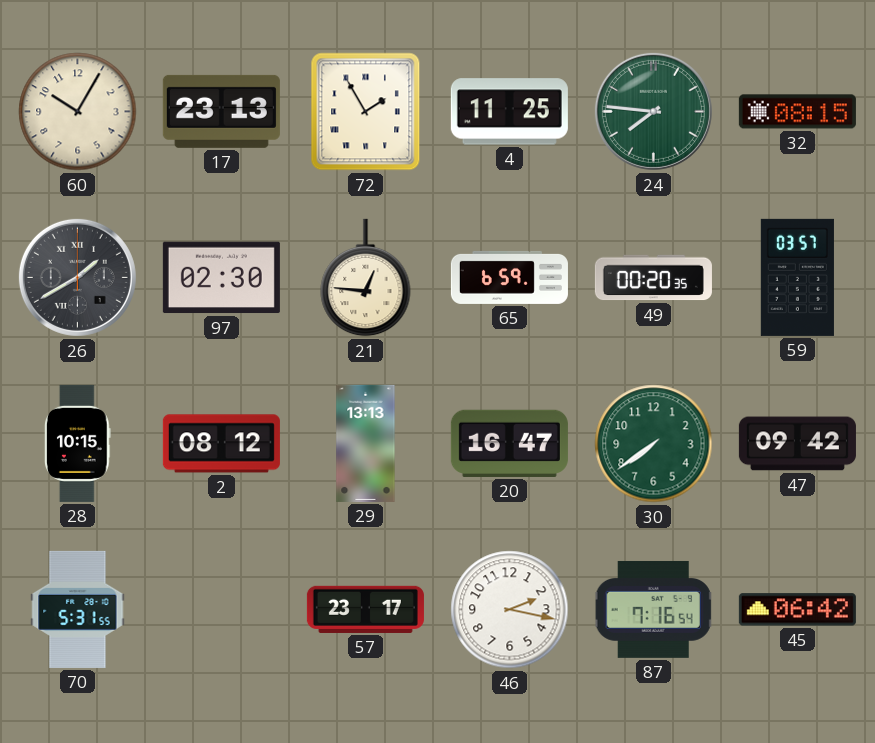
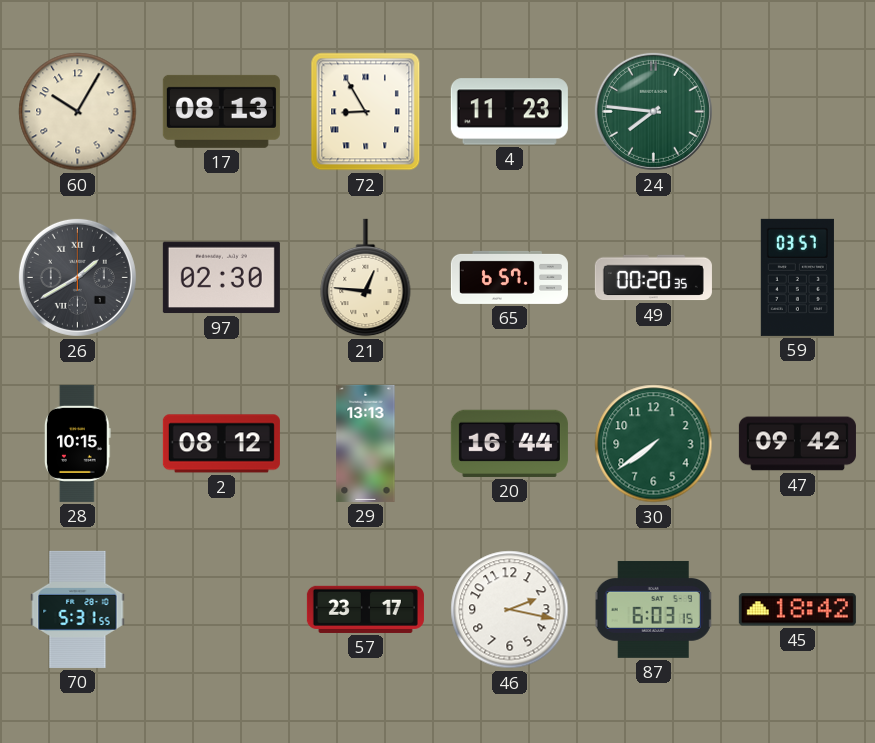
17: 23:13 -> 08:13 (221, 111)
72: 1:55 -> 8:55 (366, 112)
4: 11:25 -> 11:23 (509, 112)
32: 08:15 -> none (797, 112)
65: 6:59 -> 6:57 (509, 277)
20: 16:47 -> 16:44 (509, 443)
87: 7:16 -> 6:03 (654, 609)
45: 06:42 -> 18:42 (797, 610)
